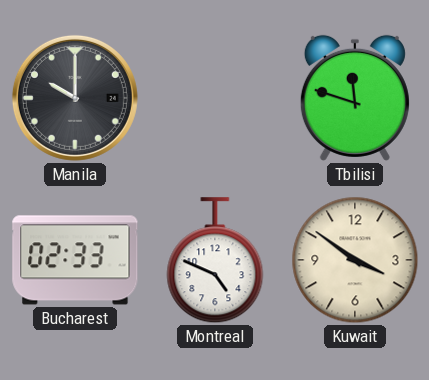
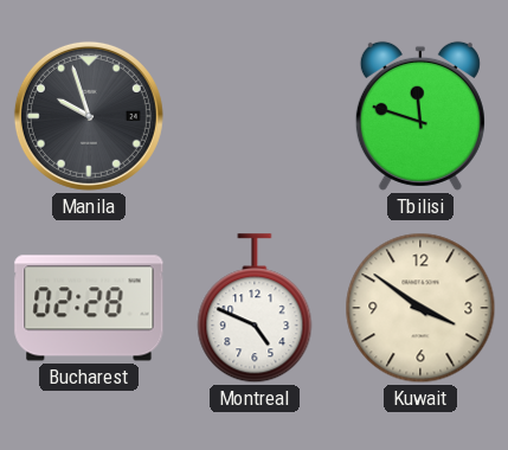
Manila: 10:00 -> 9:57 (89, 116)
Bucharest: 02:33 -> 02:28 (89, 308)
